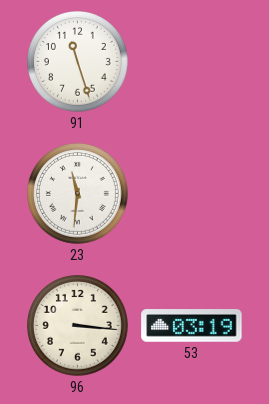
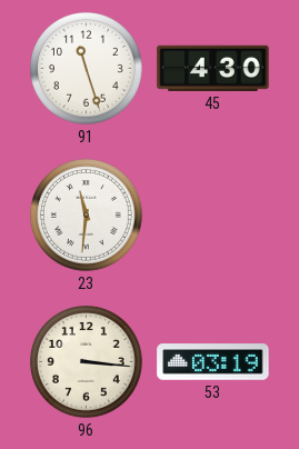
45: none -> 4:30 (213, 68)
